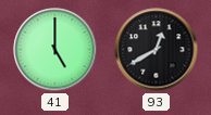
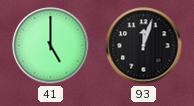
93: 12:40 -> 12:03 (144, 46)
